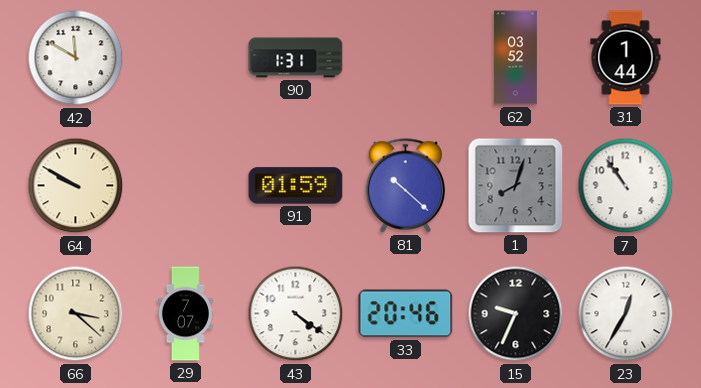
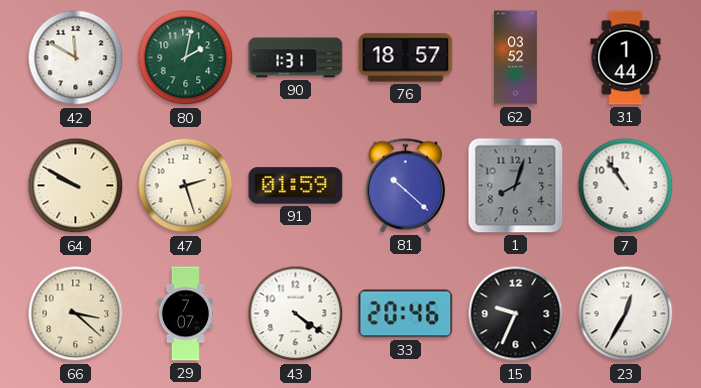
80: none -> 2:02 (186, 58)
76: none -> 18:57 (406, 58)
47: none -> 2:27 (186, 186)
